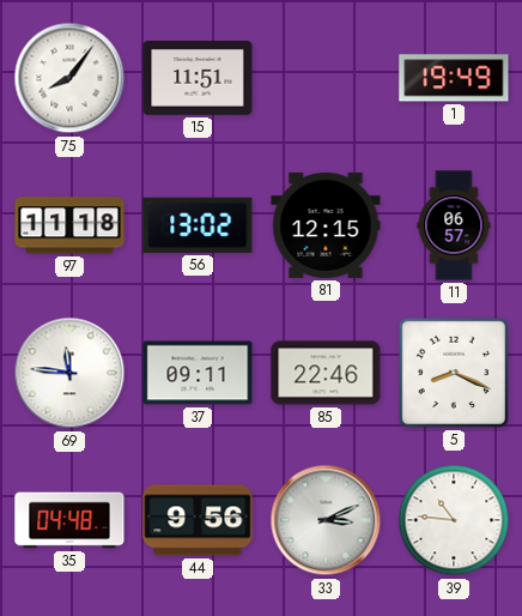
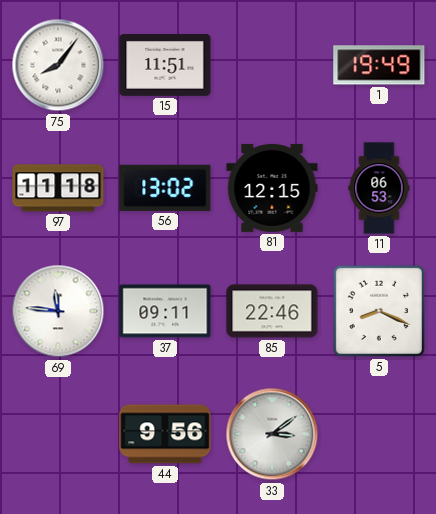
11: 06:57 -> 06:53 (379, 188)
35: 04:48 -> none (69, 520)
33: 3:11 -> 3:09 (272, 434)
39: 10:46 -> none (454, 520)
